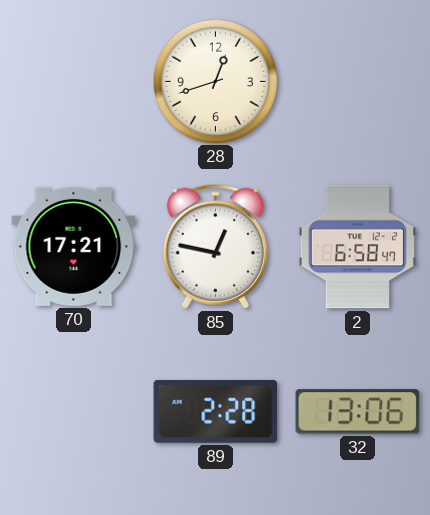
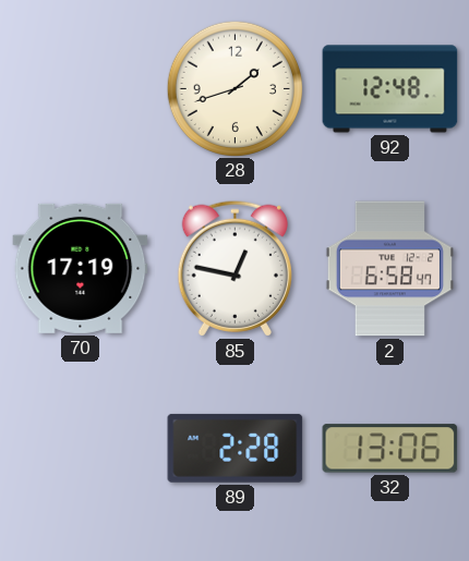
28: 12:42 -> 1:42 (234, 88)
92: none -> 12:48 (390, 89)
70: 17:21 -> 17:19 (81, 268)
